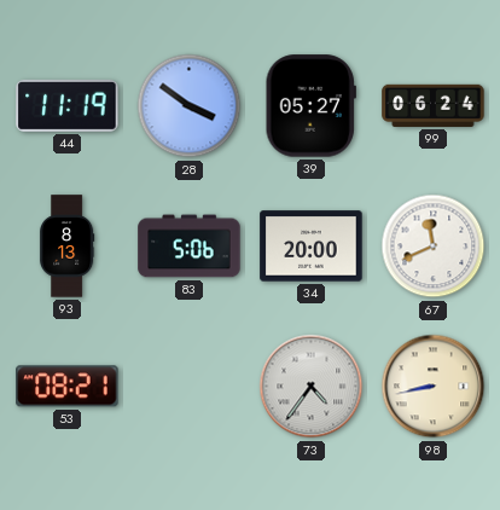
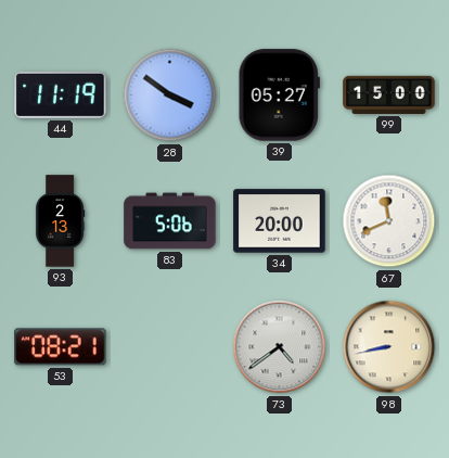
99: 06:24 -> 15:00 (389, 94)
93: 8:13 -> 2:13 (60, 221)
73: 4:36 -> 4:39 (280, 347)
